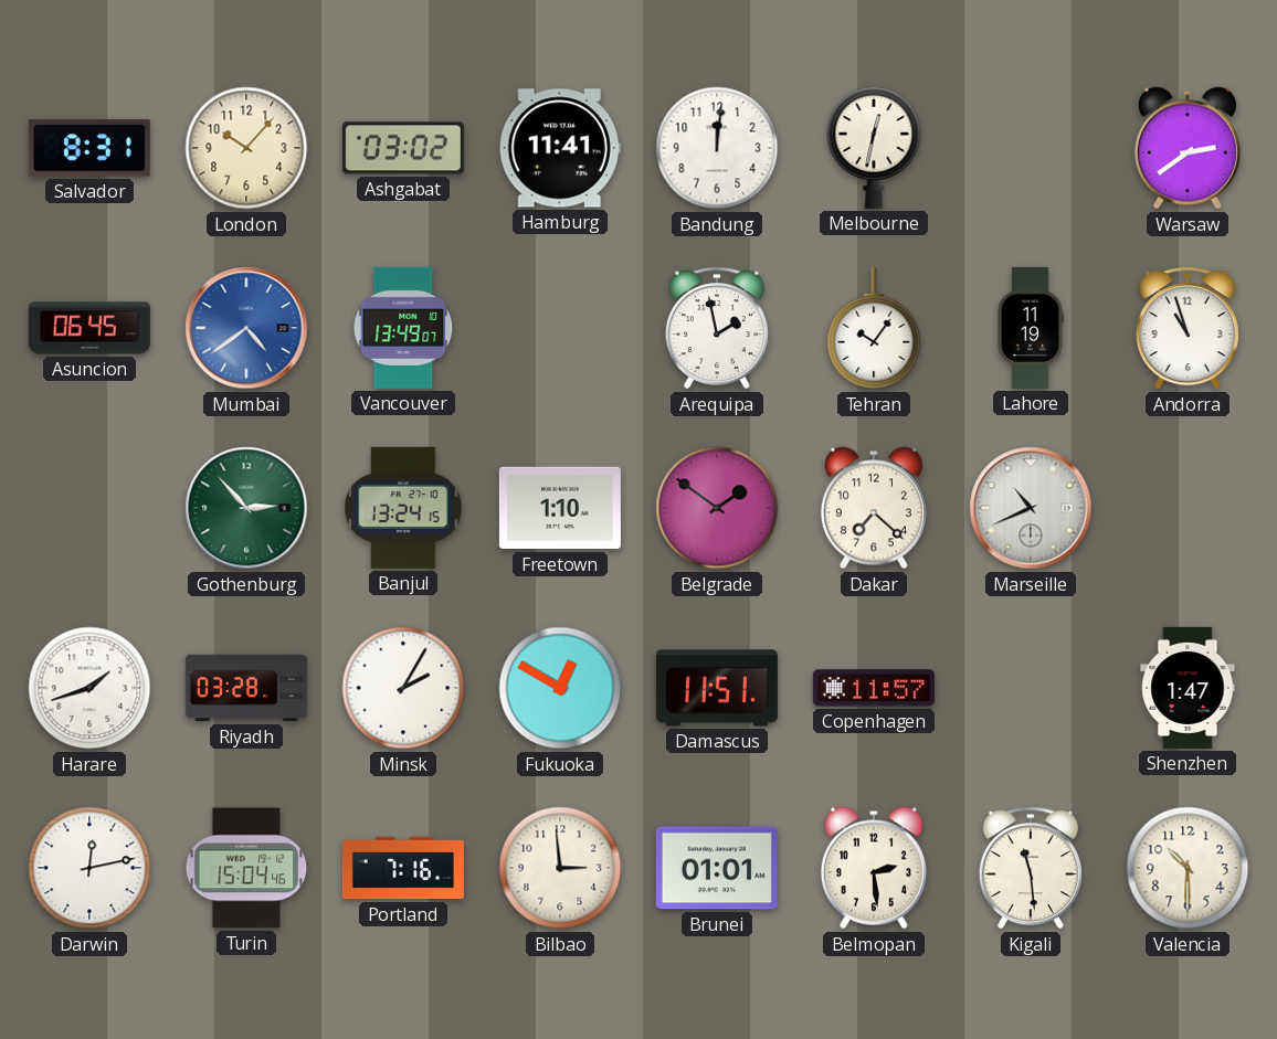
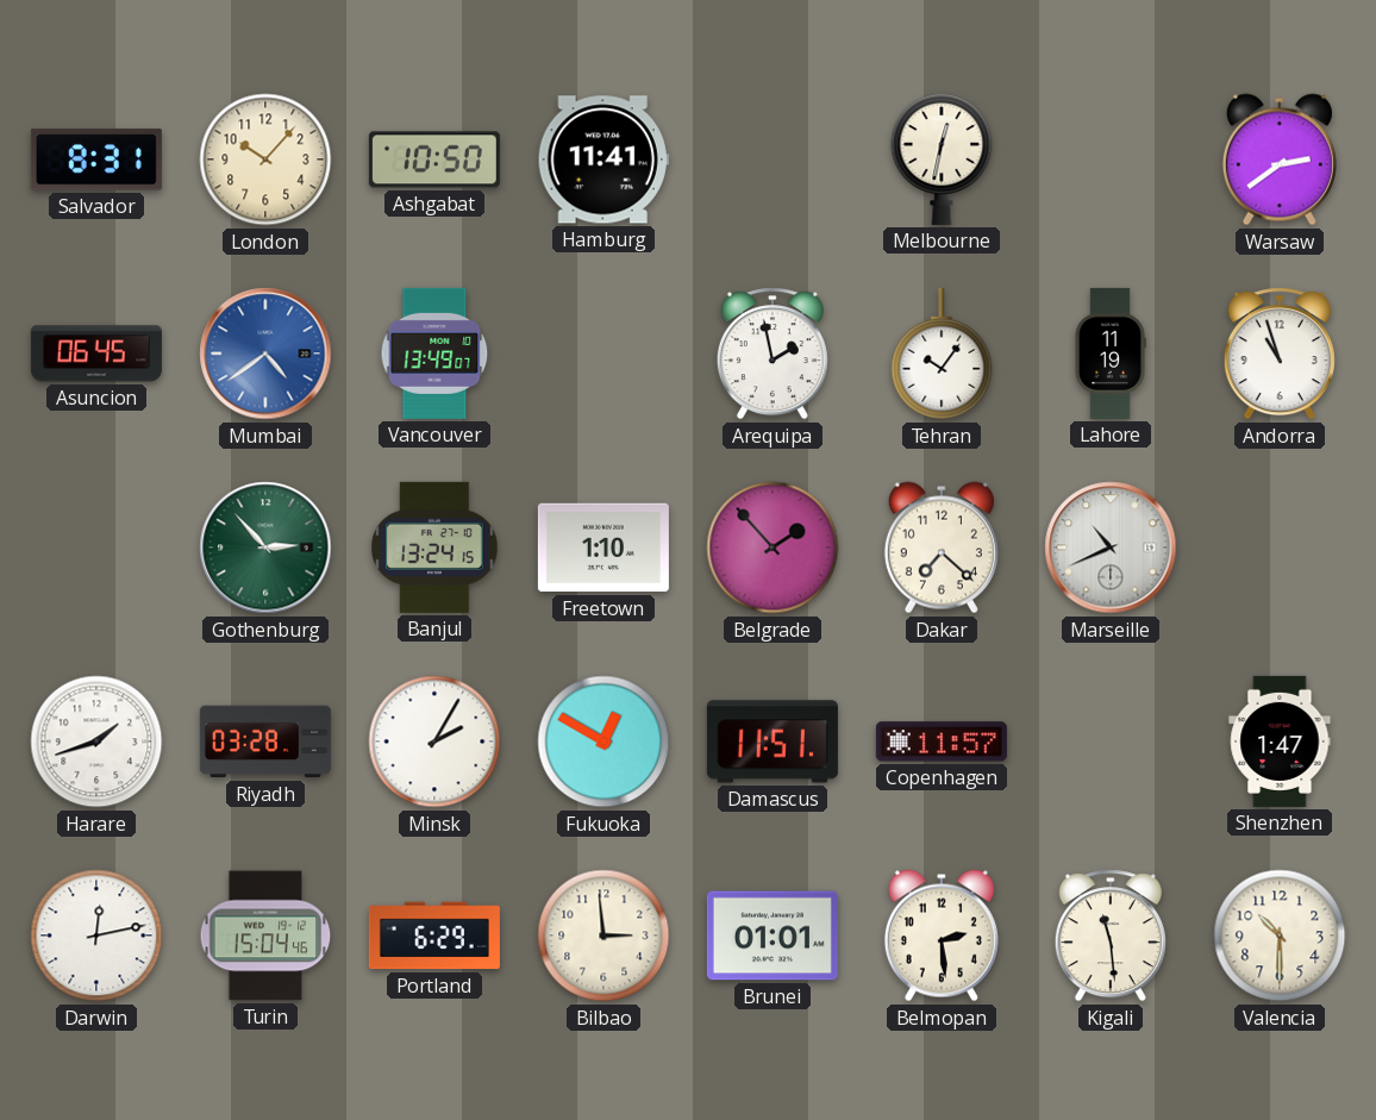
Ashgabat: 03:02 -> 10:50 (434, 159)
Bandung: 12:01 -> none (717, 148)
Belgrade: 1:51 -> 1:53 (773, 548)
Portland: 7:16 -> 6:29 (434, 936)
